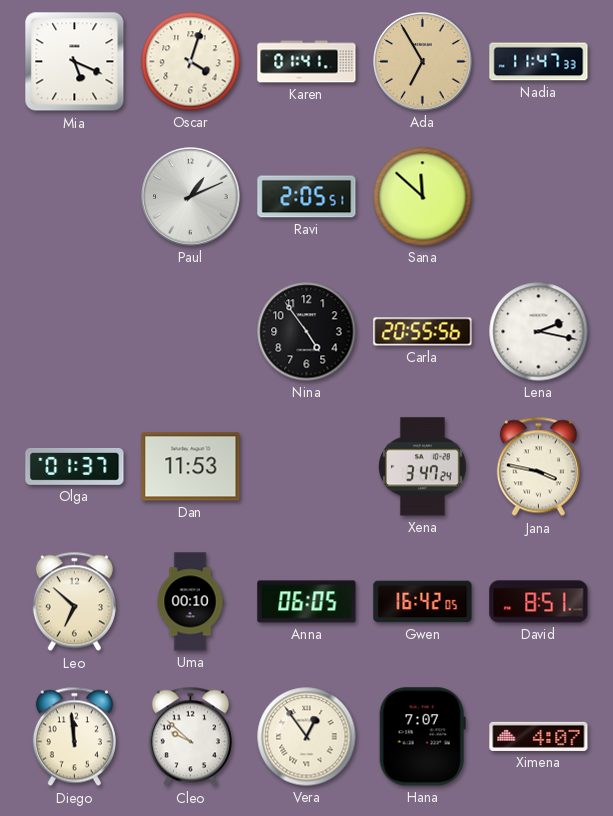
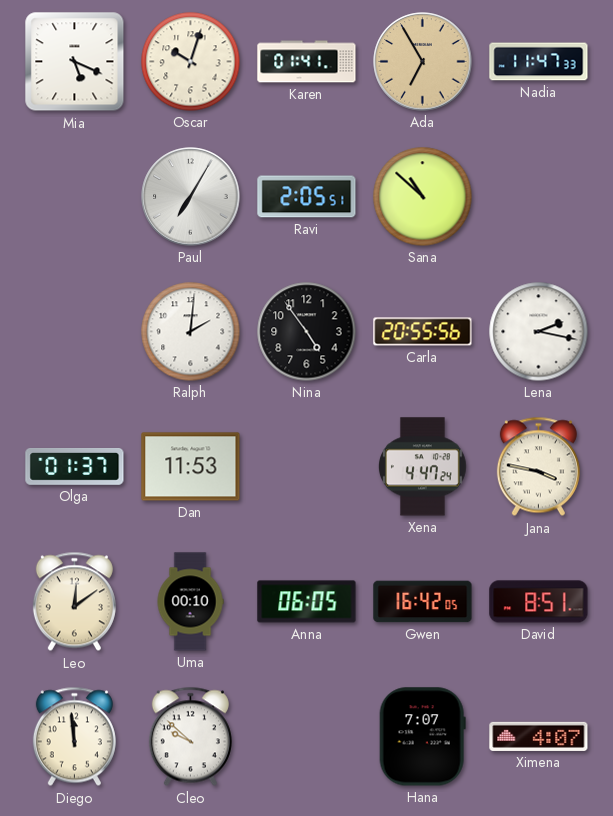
Oscar: 4:03 -> 10:03 (191, 62)
Paul: 1:11 -> 7:05 (191, 197)
Sana: 11:52 -> 10:52 (423, 197)
Ralph: none -> 2:01 (191, 332)
Xena: 3:47 -> 4:47 (423, 467)
Leo: 6:52 -> 12:09 (74, 602)
Vera: 12:54 -> none (307, 737)
